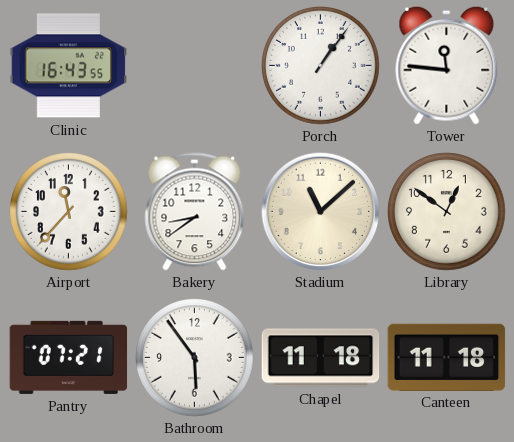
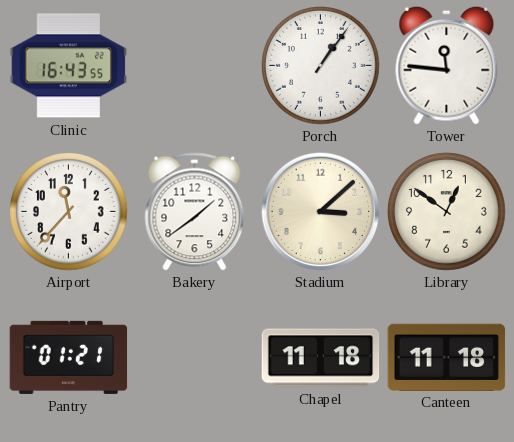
Bakery: 8:39 -> 1:39 (195, 212)
Stadium: 11:08 -> 3:08 (320, 211)
Pantry: 07:21 -> 01:21 (69, 357)
Bathroom: 5:54 -> none (195, 358)
